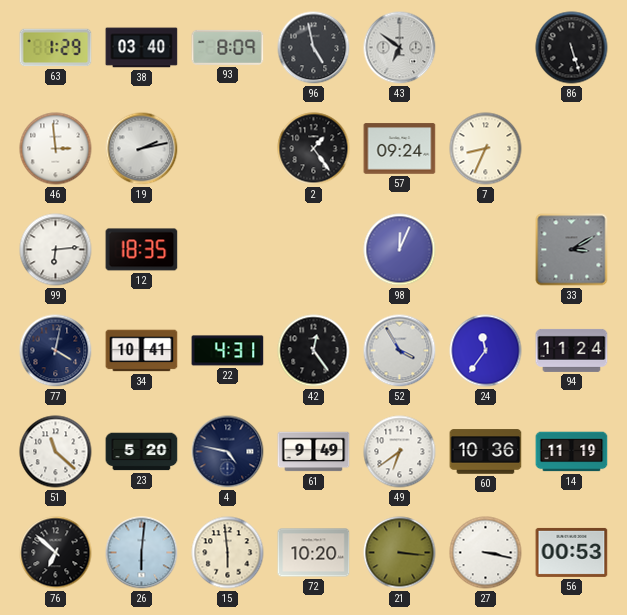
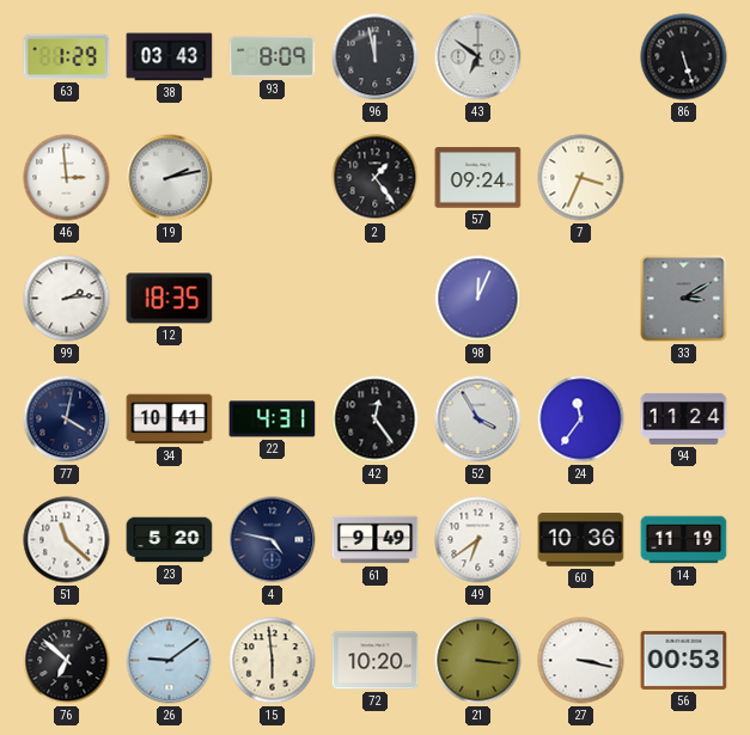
38: 03:40 -> 03:43 (170, 57)
96: 4:58 -> 11:58 (376, 57)
7: 8:34 -> 3:34 (581, 178)
99: 6:14 -> 2:14 (67, 299)
26: 6:01 -> 9:09 (170, 661)
